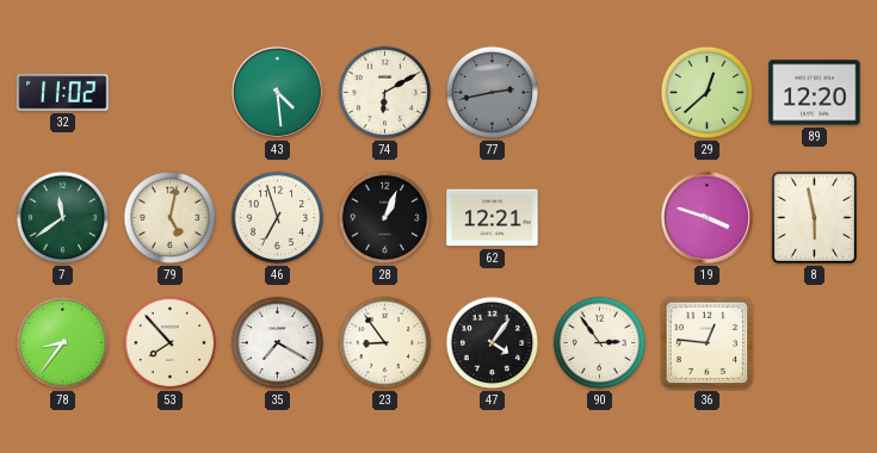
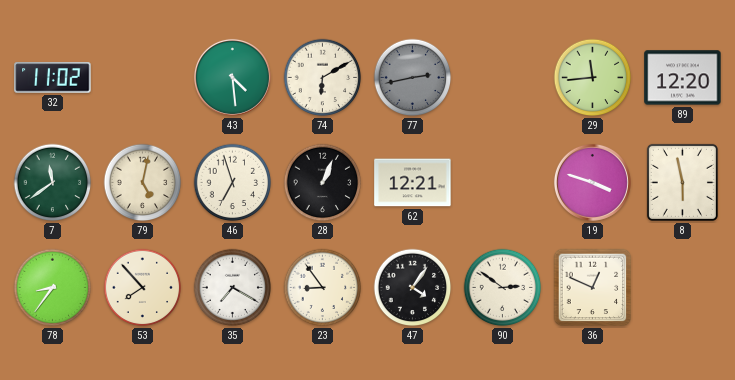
29: 12:38 -> 11:44 (593, 78)
90: 2:54 -> 2:51 (503, 288)
36: 12:46 -> 12:49 (593, 288)
